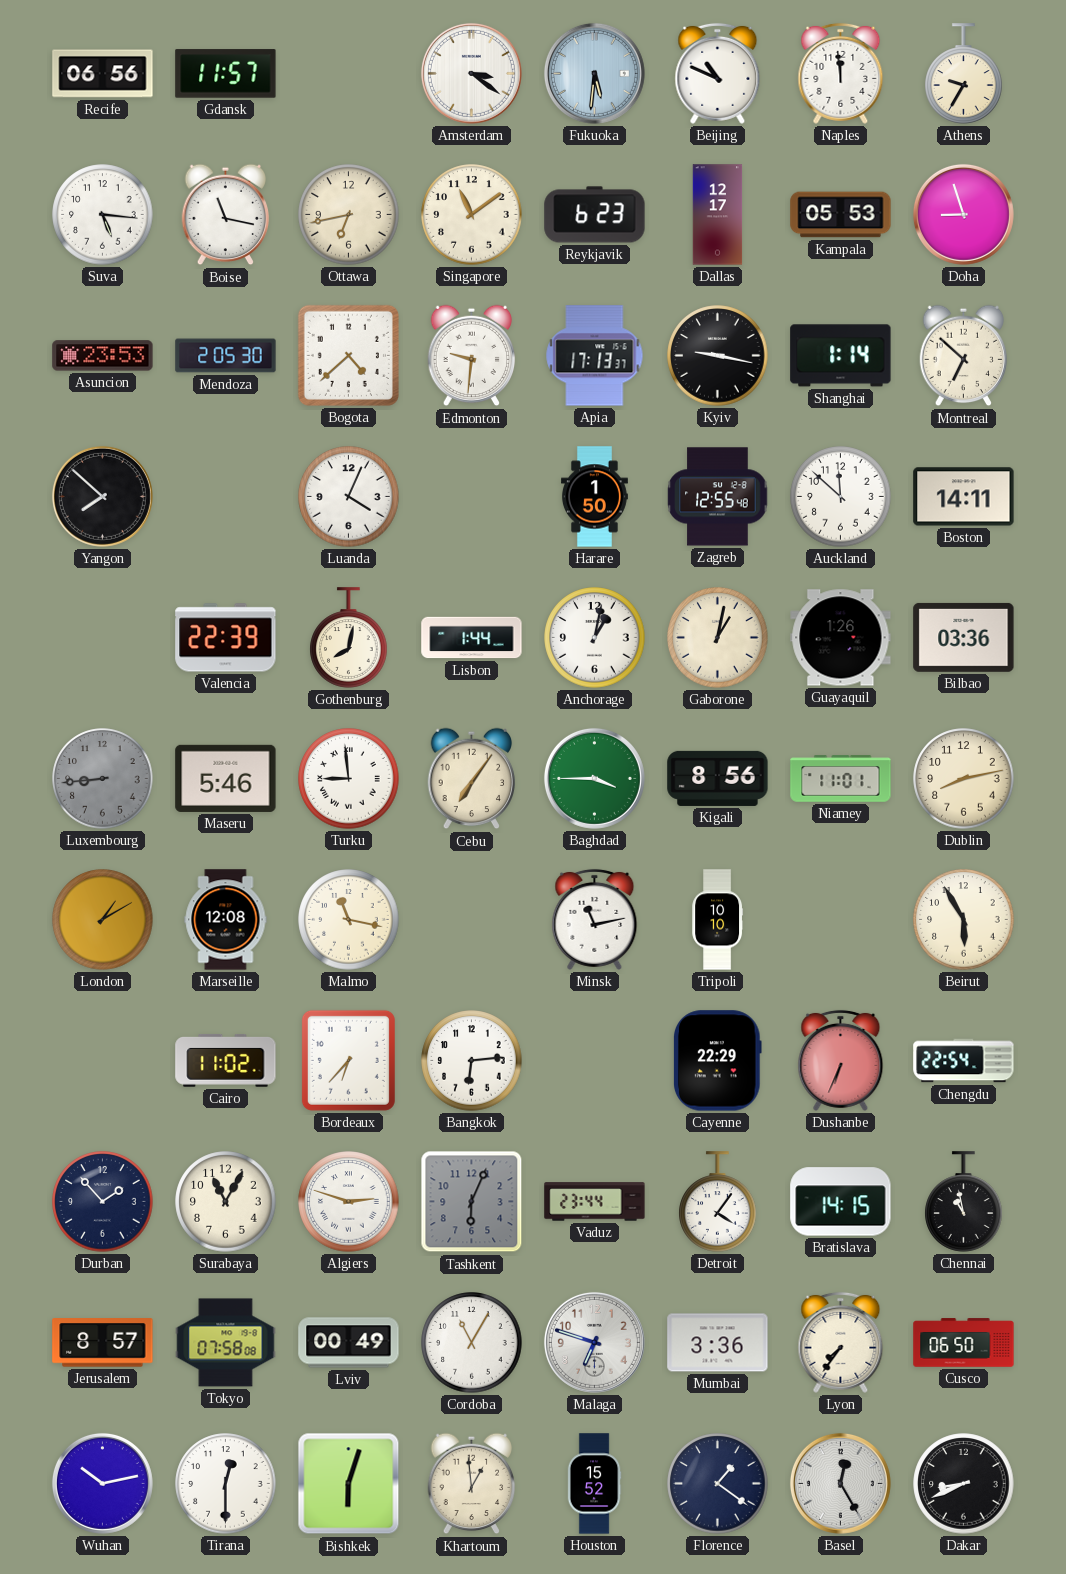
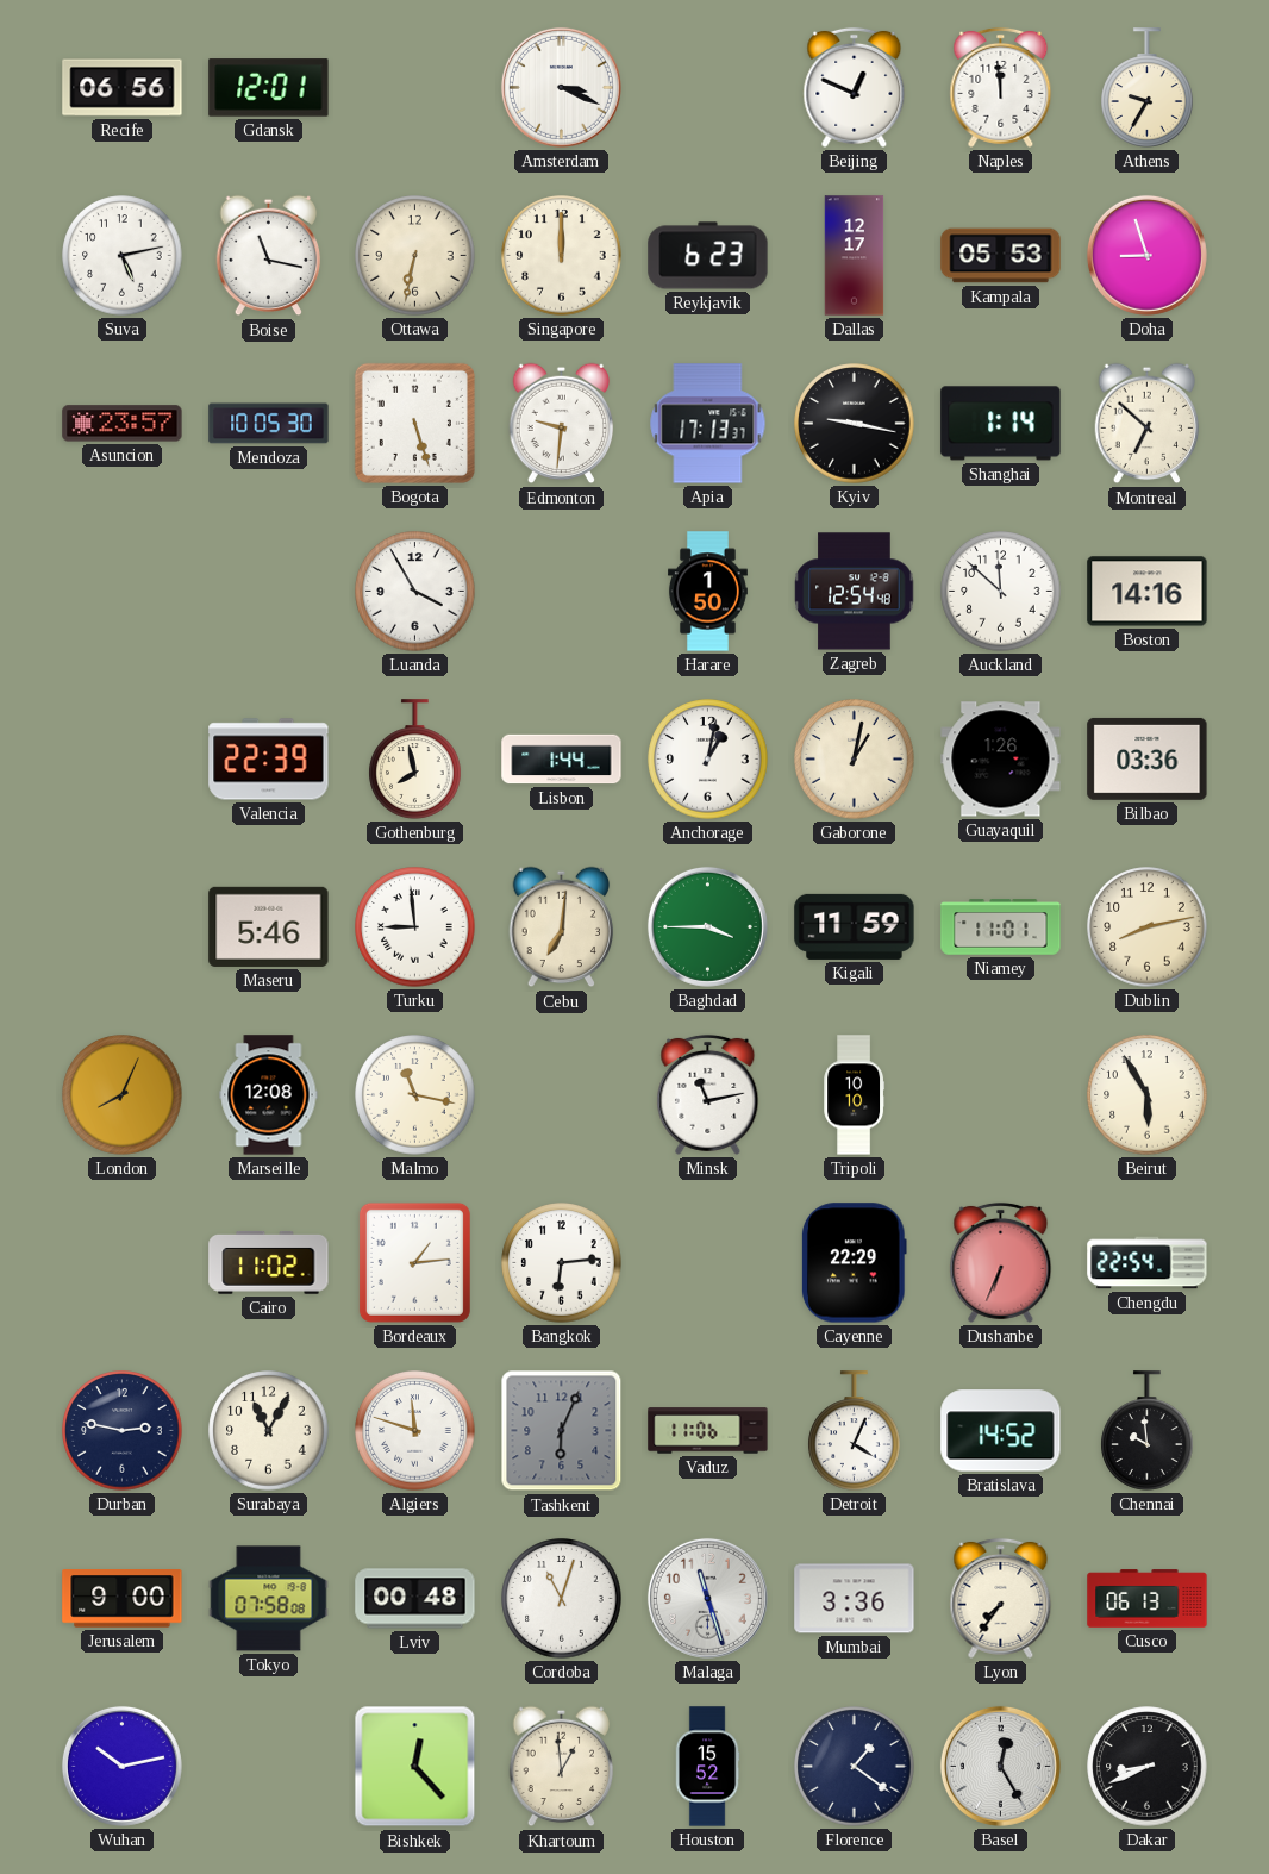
Gdansk: 11:57 -> 12:01 (269, 88)
Amsterdam: 3:21 -> 3:19 (561, 87)
Fukuoka: 5:31 -> none (594, 73)
Beijing: 10:49 -> 12:49 (855, 87)
Suva: 5:16 -> 5:13 (123, 256)
Ottawa: 6:43 -> 6:32 (415, 256)
Singapore: 11:09 -> 12:00 (562, 256)
Asuncion: 23:53 -> 23:57 (123, 424)
Mendoza: 2:05 -> 10:05 (269, 424)
Bogota: 4:38 -> 5:27 (414, 423)
Yangon: 7:52 -> none (102, 496)
Luanda: 4:04 -> 3:55 (415, 592)
Zagreb: 12:55 -> 12:54 (855, 592)
Boston: 14:11 -> 14:16 (1148, 592)
Gothenburg: 8:02 -> 7:58 (415, 760)
Luxembourg: 8:44 -> none (103, 779)
Cebu: 7:06 -> 7:01 (562, 927)
Kigali: 8:56 -> 11:59 (855, 926)
London: 1:10 -> 8:04 (123, 1095)
Bordeaux: 6:37 -> 1:14 (414, 1262)
Durban: 1:53 -> 2:47 (123, 1431)
Algiers: 2:48 -> 11:48 (415, 1431)
Vaduz: 23:44 -> 11:06 (708, 1431)
Detroit: 4:06 -> 4:04 (855, 1431)
Bratislava: 14:15 -> 14:52 (1001, 1431)
Chennai: 10:58 -> 9:59 (1148, 1431)
Jerusalem: 8:57 -> 9:00 (123, 1599)
Lviv: 00:49 -> 00:48 (415, 1599)
Cordoba: 11:05 -> 11:03 (562, 1599)
Malaga: 6:48 -> 11:27 (707, 1598)
Cusco: 06:50 -> 06:13 (1148, 1599)
Tirana: 12:30 -> none (226, 1484)
Bishkek: 6:03 -> 12:23 (415, 1767)
